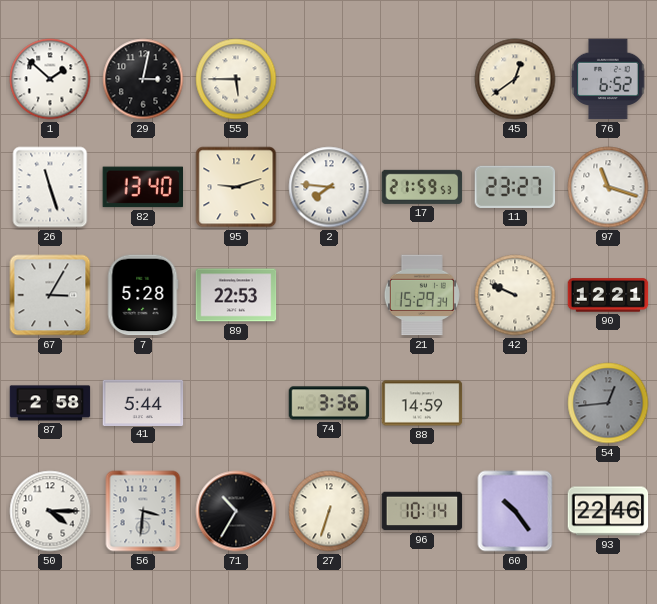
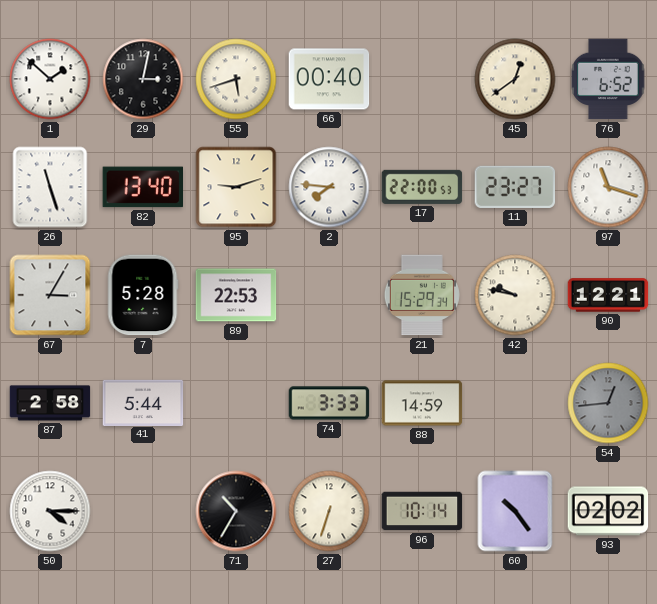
55: 5:45 -> 5:42 (236, 79)
66: none -> 00:40 (329, 79)
17: 21:59 -> 22:00 (422, 187)
42: 9:49 -> 9:47 (515, 295)
74: 3:36 -> 3:33 (329, 403)
56: 3:31 -> none (143, 511)
93: 22:46 -> 02:02 (608, 511)
